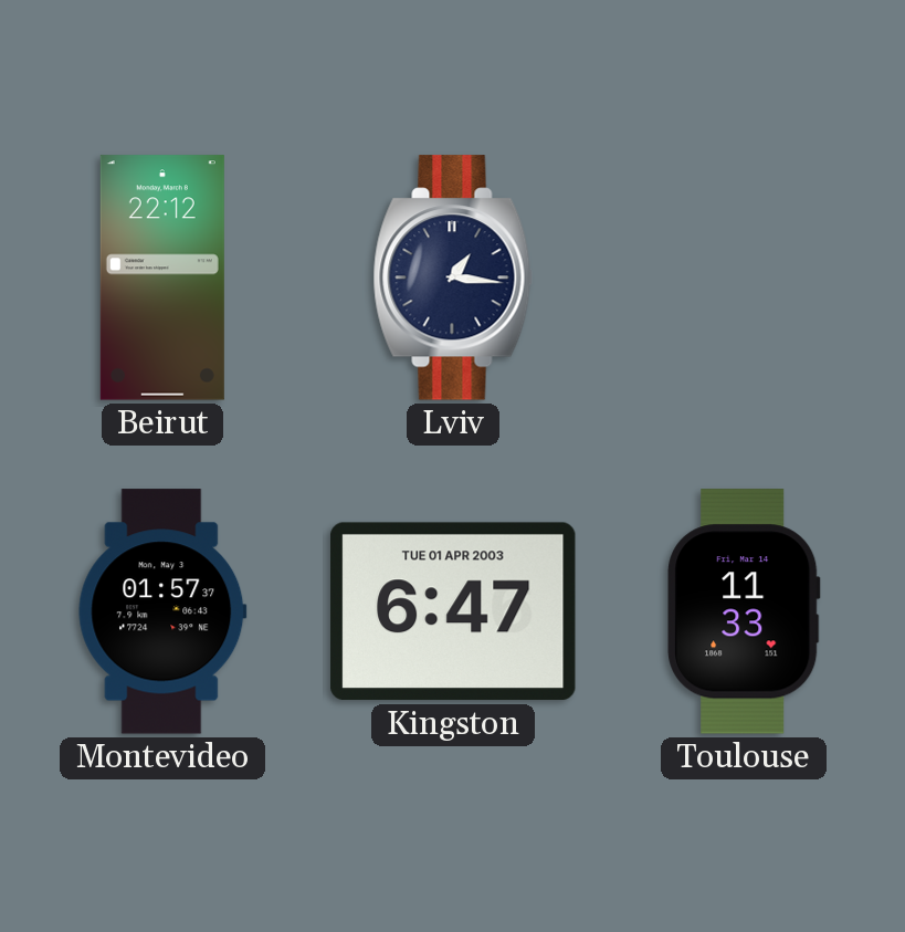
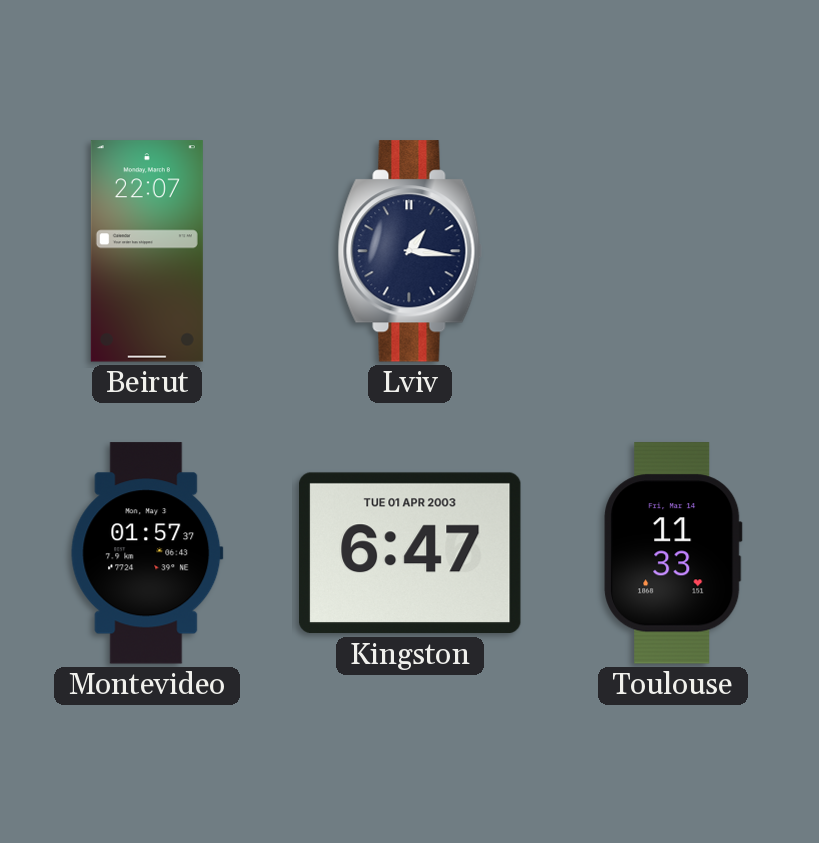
Beirut: 22:12 -> 22:07 (147, 251)
